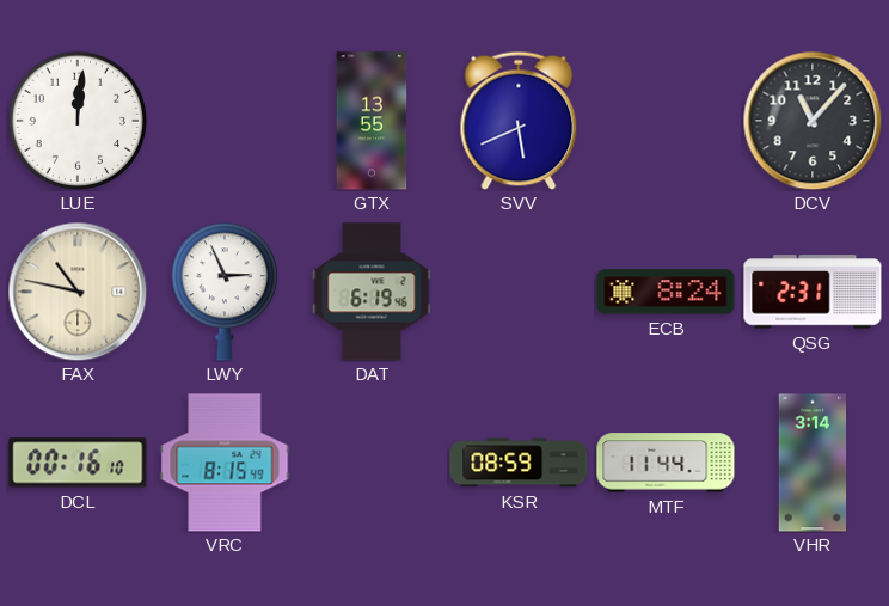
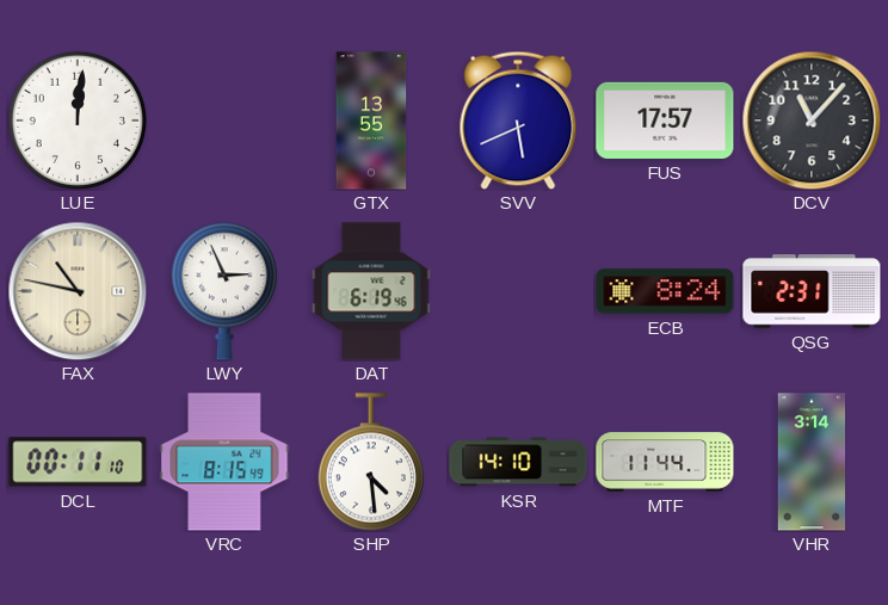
FUS: none -> 17:57 (665, 121)
DCL: 00:16 -> 00:11 (78, 462)
SHP: none -> 4:29 (370, 462)
KSR: 08:59 -> 14:10 (518, 462)
